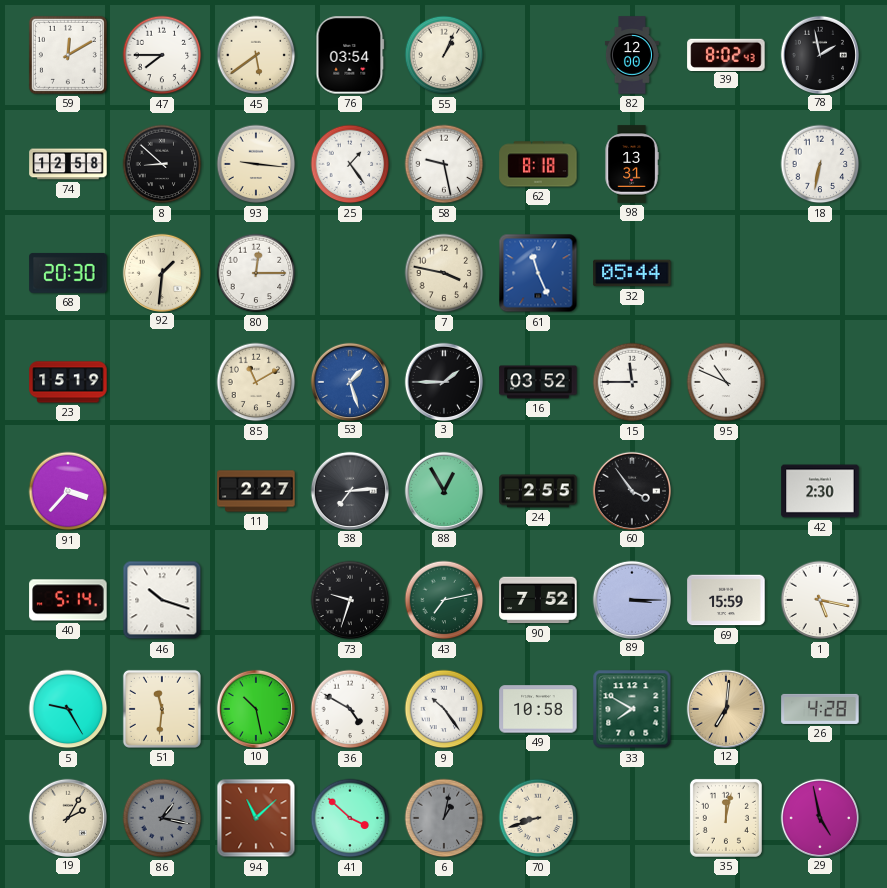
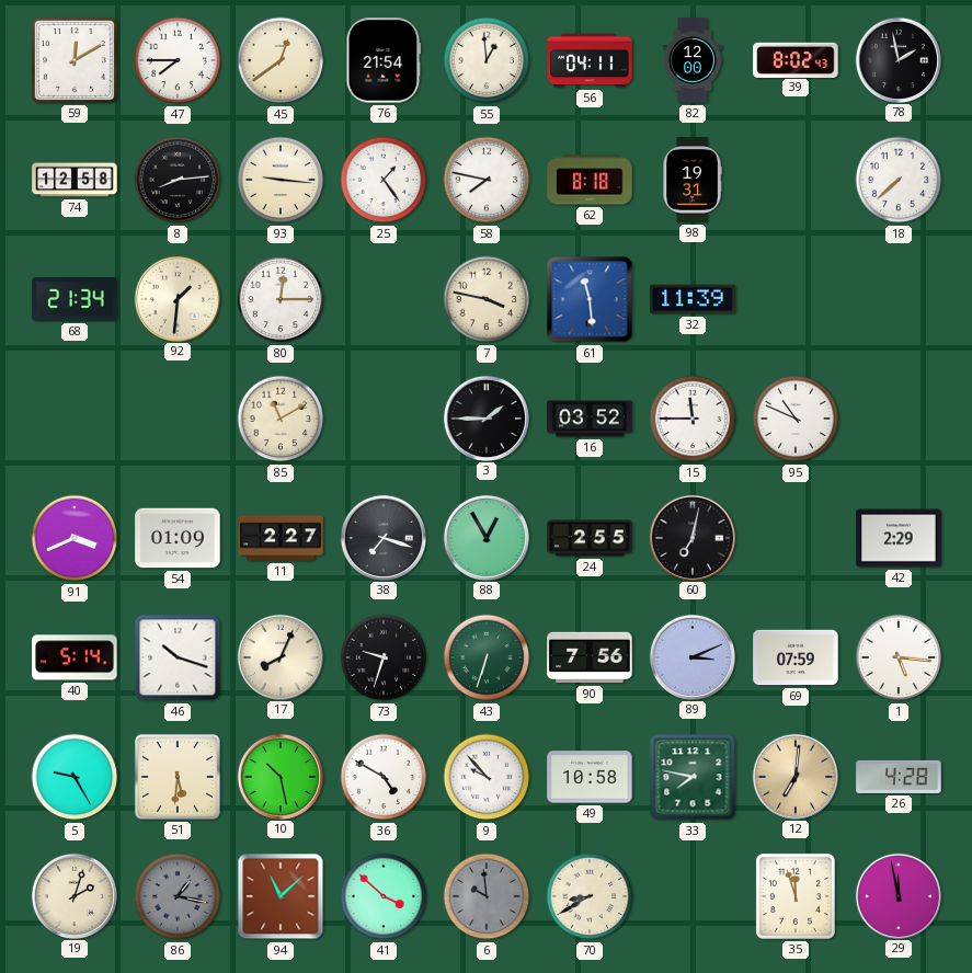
45: 5:39 -> 12:39 (281, 60)
76: 03:54 -> 21:54 (384, 60)
55: 1:04 -> 12:59 (487, 60)
56: none -> 04:11 (590, 60)
8: 8:52 -> 8:14 (178, 180)
58: 9:28 -> 7:47 (487, 180)
98: 13:31 -> 19:31 (693, 180)
18: 6:32 -> 7:38 (899, 180)
68: 20:30 -> 21:34 (75, 299)
61: 11:26 -> 11:29 (590, 299)
32: 05:44 -> 11:39 (693, 299)
23: 15:19 -> none (68, 382)
53: 1:27 -> none (349, 381)
91: 3:37 -> 3:41 (75, 538)
54: none -> 01:09 (178, 538)
38: 7:14 -> 7:18 (382, 537)
60: 3:54 -> 7:02 (691, 537)
42: 2:30 -> 2:29 (899, 538)
17: none -> 8:04 (279, 656)
43: 7:13 -> 6:33 (487, 657)
90: 7:52 -> 7:56 (590, 657)
89: 3:15 -> 3:11 (691, 656)
69: 15:59 -> 07:59 (796, 657)
1: 5:17 -> 5:16 (899, 657)
51: 11:31 -> 5:31 (178, 777)
9: 10:24 -> 9:53 (487, 777)
33: 7:50 -> 7:47 (693, 777)
19: 2:05 -> 2:03 (73, 895)
6: 1:02 -> 9:59 (487, 896)
70: 8:42 -> 8:40 (590, 896)
35: 12:02 -> 11:57 (796, 896)
29: 4:58 -> 11:58 (897, 895)
